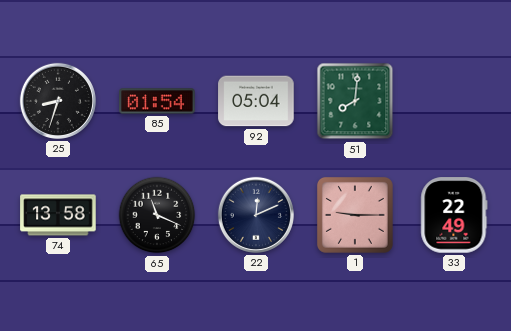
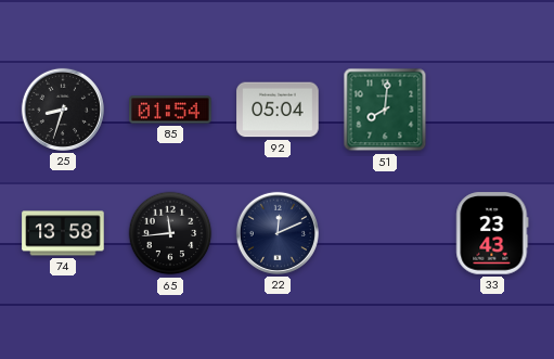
65: 11:19 -> 11:44 (170, 233)
1: 9:15 -> none (355, 215)
33: 22:49 -> 23:43 (492, 233)
